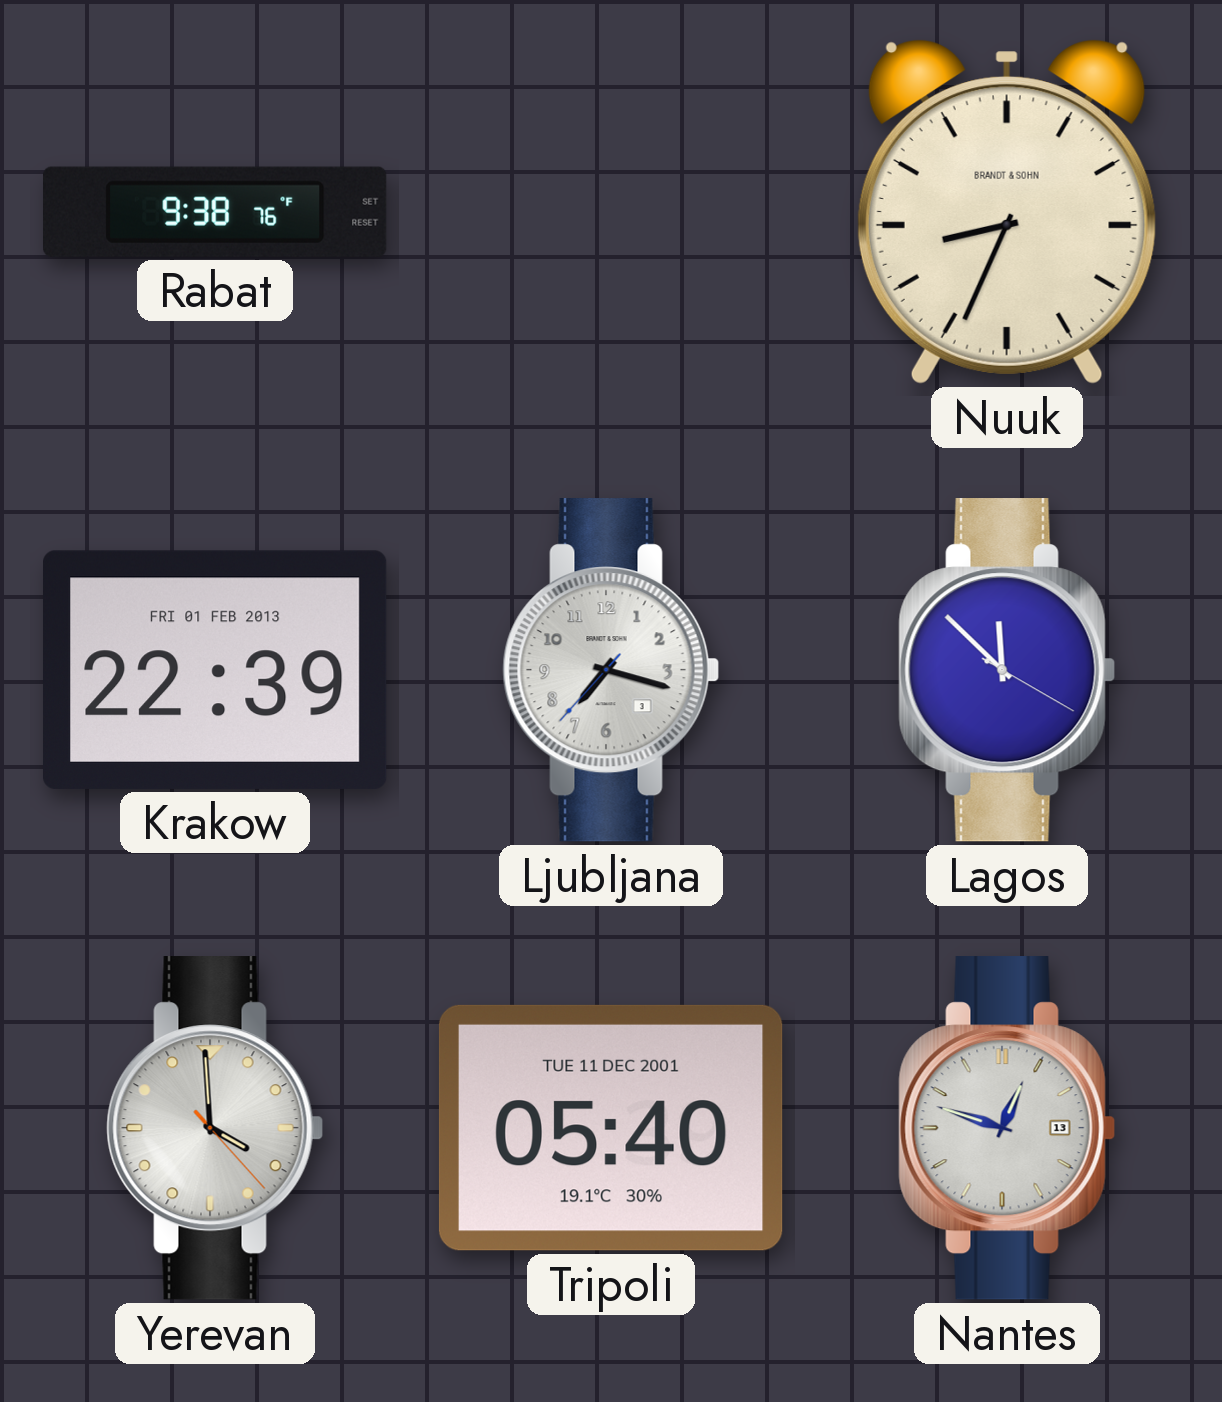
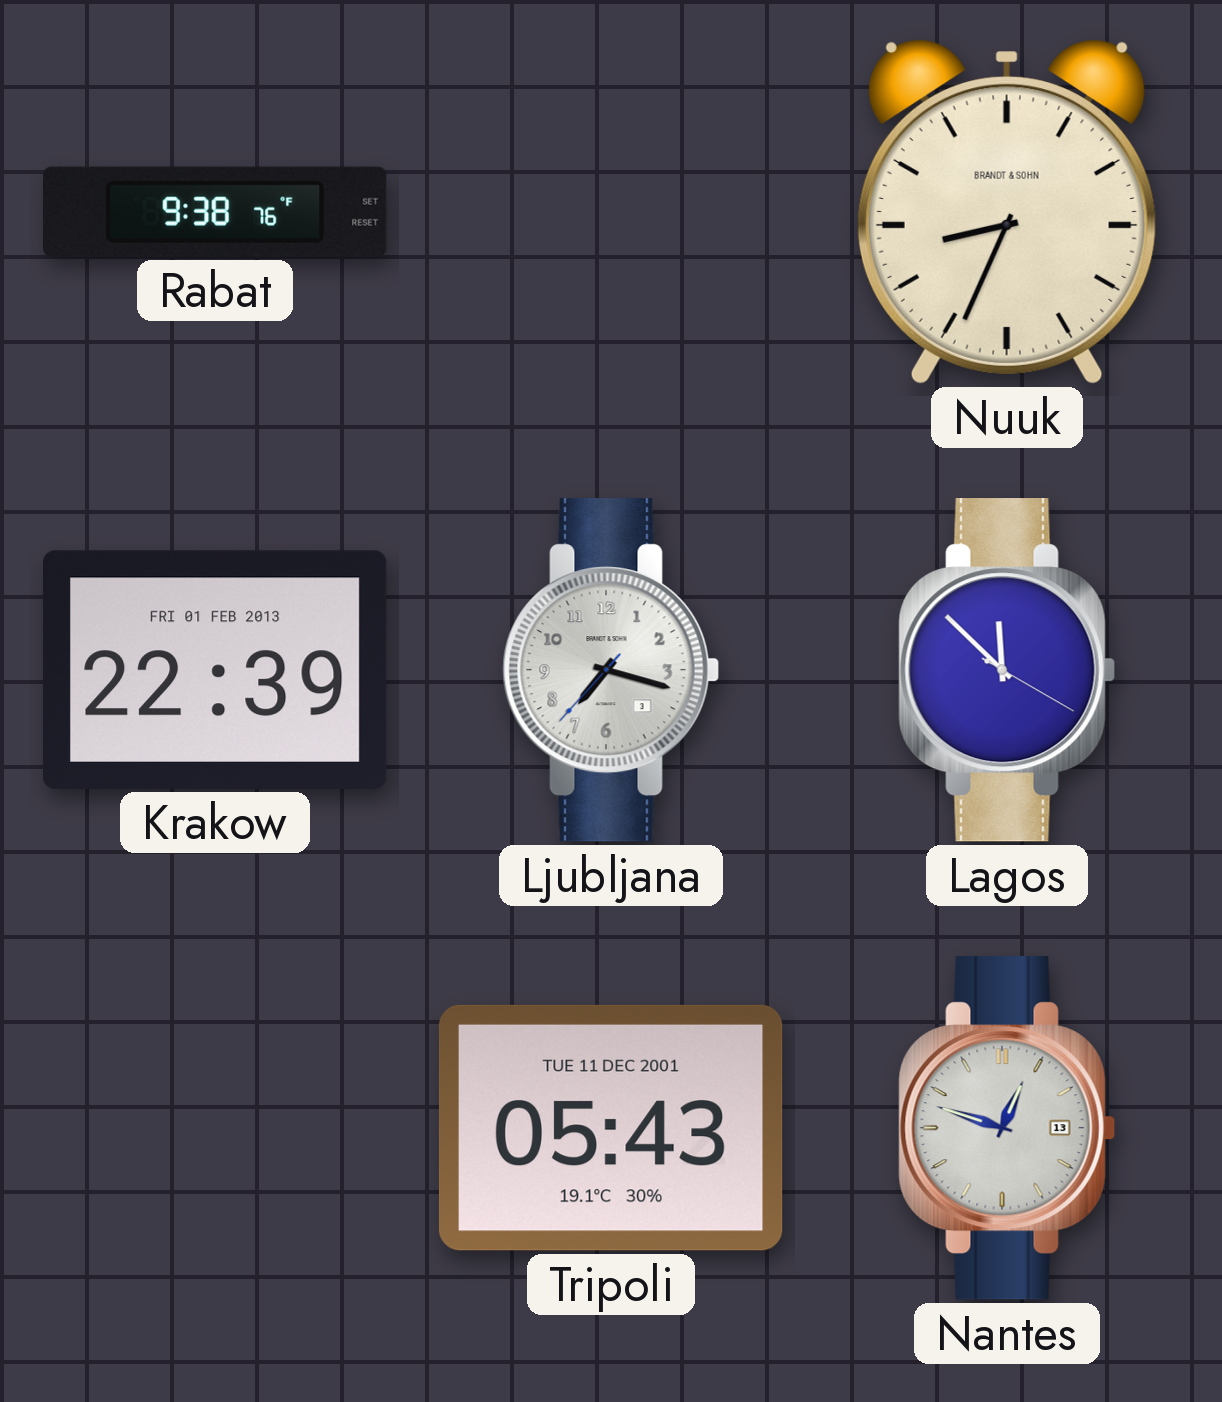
Yerevan: 3:59 -> none (215, 1128)
Tripoli: 05:40 -> 05:43 (611, 1128)
